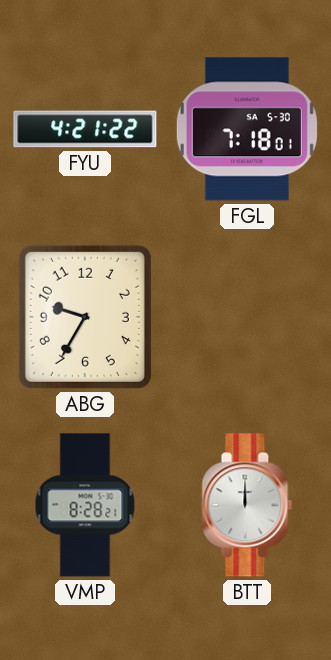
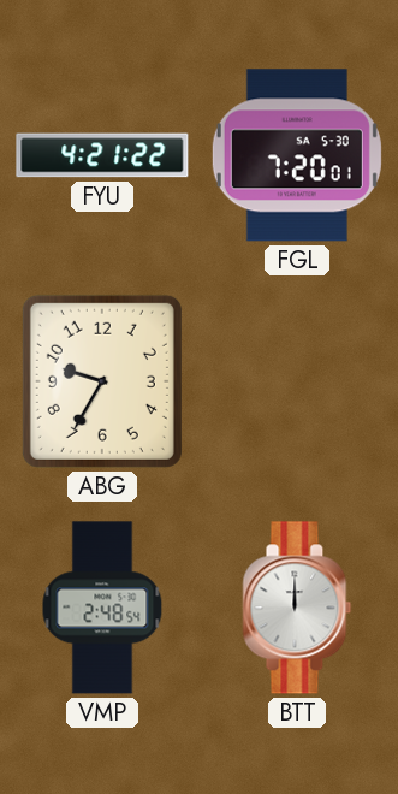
FGL: 7:18 -> 7:20 (297, 155)
VMP: 8:28 -> 2:48 (102, 608)
